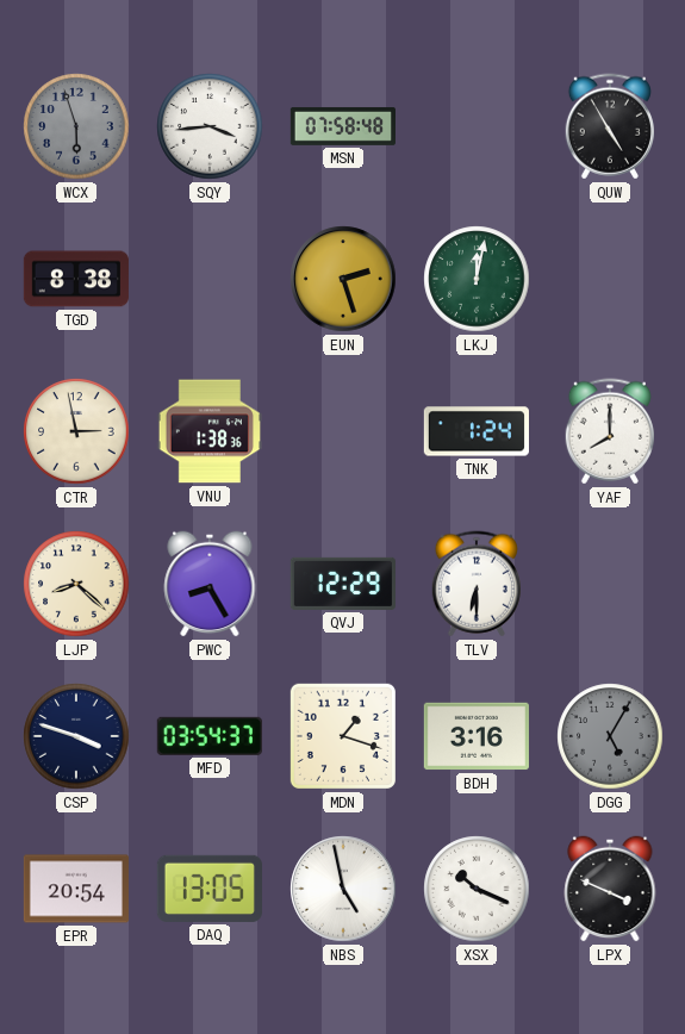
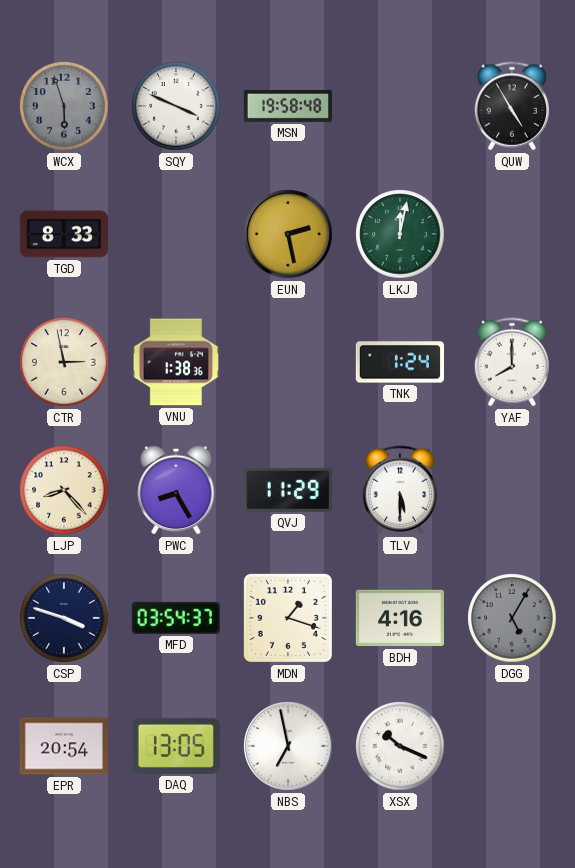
SQY: 3:44 -> 3:49 (176, 106)
MSN: 07:58 -> 19:58 (287, 106)
TGD: 8:38 -> 8:33 (64, 234)
EUN: 2:27 -> 2:28 (288, 234)
LJP: 8:22 -> 8:23 (64, 490)
QVJ: 12:29 -> 11:29 (288, 490)
TLV: 6:30 -> 5:30 (400, 490)
BDH: 3:16 -> 4:16 (400, 618)
NBS: 4:58 -> 6:58 (288, 746)
LPX: 3:49 -> none (610, 889)
